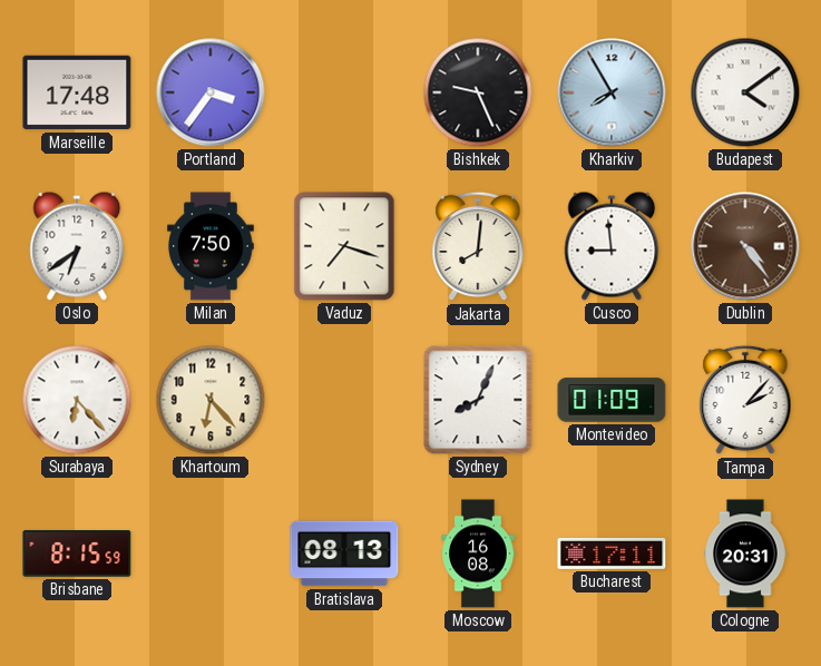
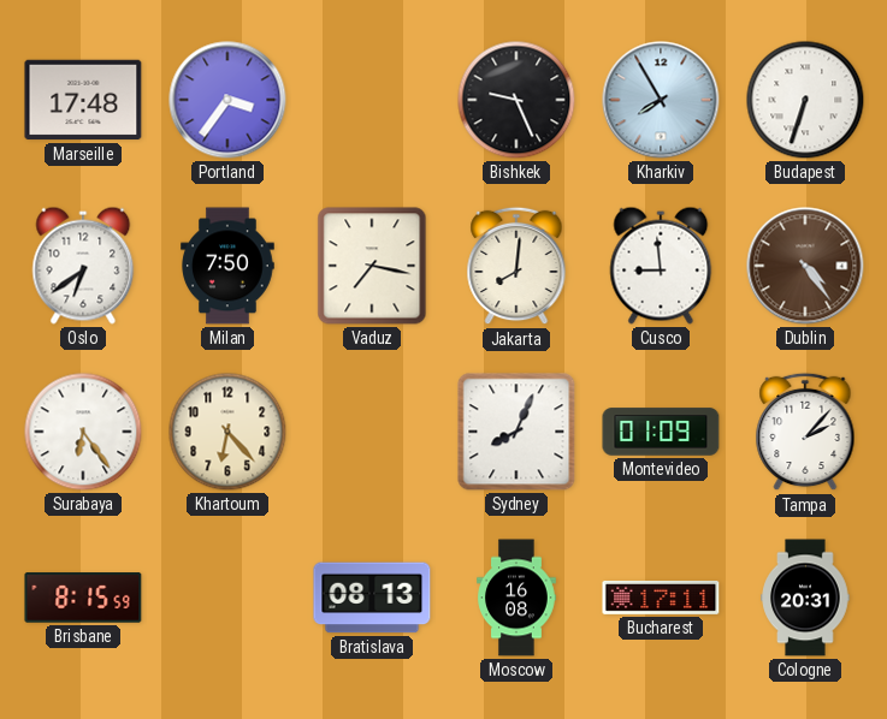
Budapest: 4:09 -> 6:33 (805, 100)
Vaduz: 7:18 -> 7:17 (372, 266)
Surabaya: 6:23 -> 6:24 (83, 432)
